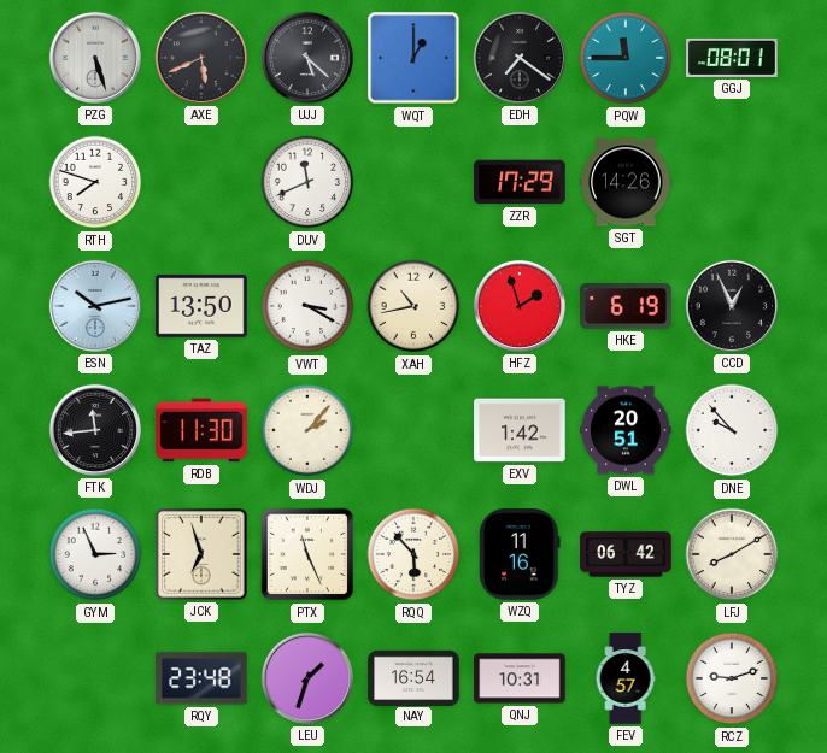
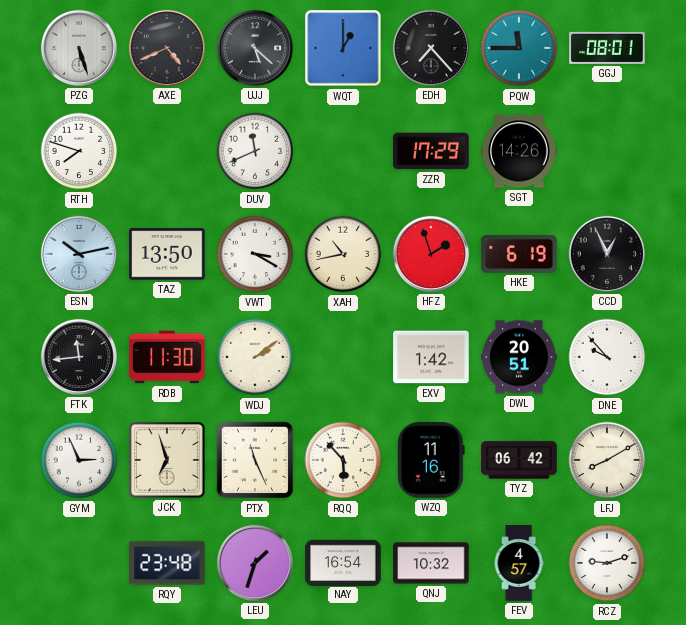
AXE: 5:41 -> 4:41 (167, 48)
EDH: 7:21 -> 7:23 (431, 48)
WDJ: 2:07 -> 2:09 (255, 357)
QNJ: 10:31 -> 10:32 (431, 563)
